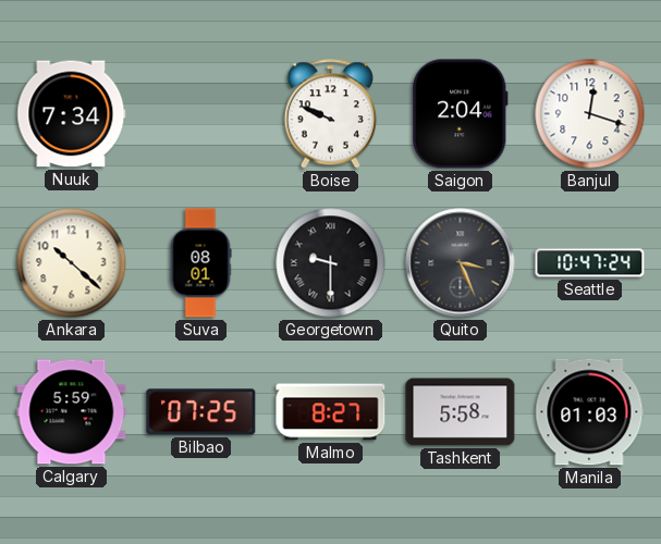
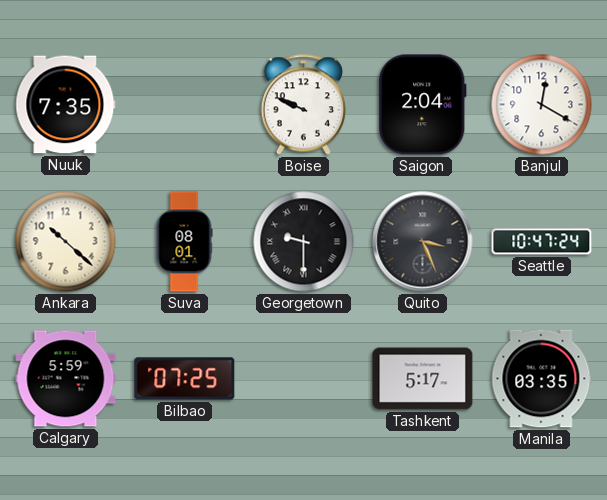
Nuuk: 7:34 -> 7:35 (66, 105)
Banjul: 12:18 -> 12:20 (542, 105)
Malmo: 8:27 -> none (331, 412)
Tashkent: 5:58 -> 5:17 (423, 379)
Manila: 01:03 -> 03:35 (542, 379)
